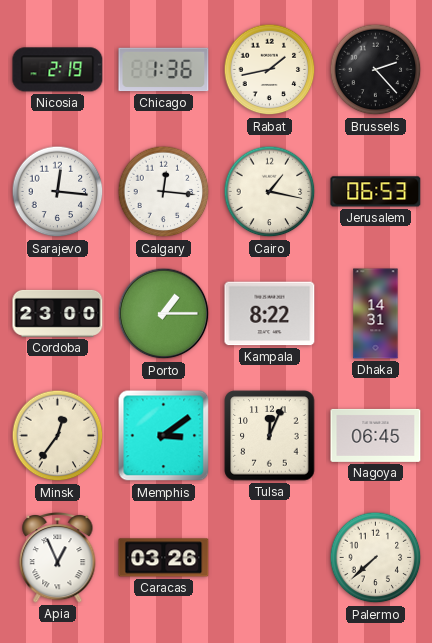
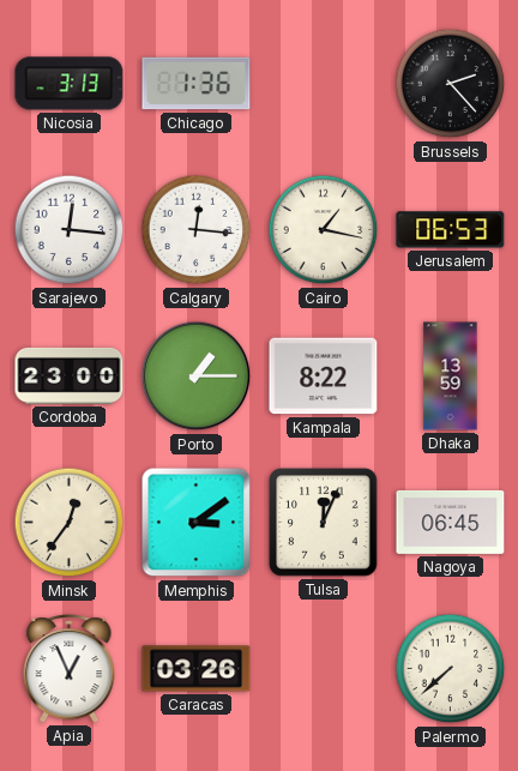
Nicosia: 2:19 -> 3:13 (70, 84)
Rabat: 1:43 -> none (270, 70)
Dhaka: 14:31 -> 13:59 (451, 377)
